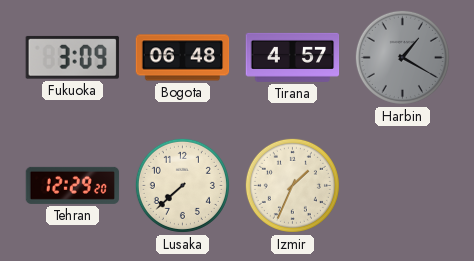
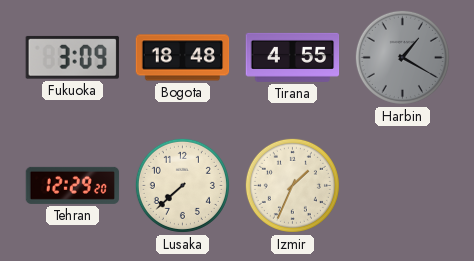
Bogota: 06:48 -> 18:48 (183, 58)
Tirana: 4:57 -> 4:55 (293, 57)
